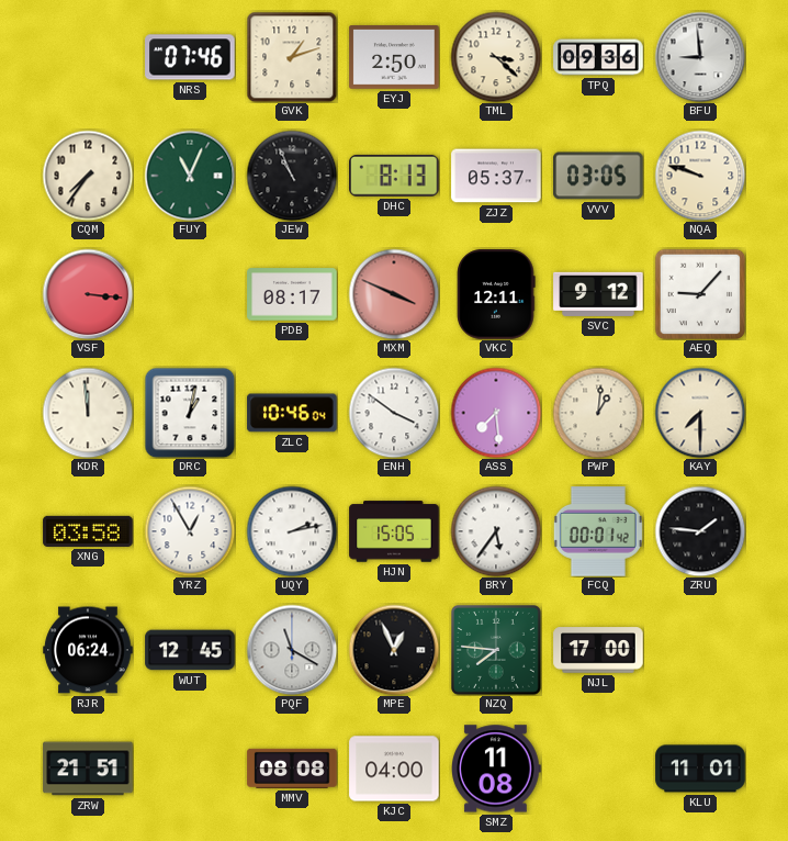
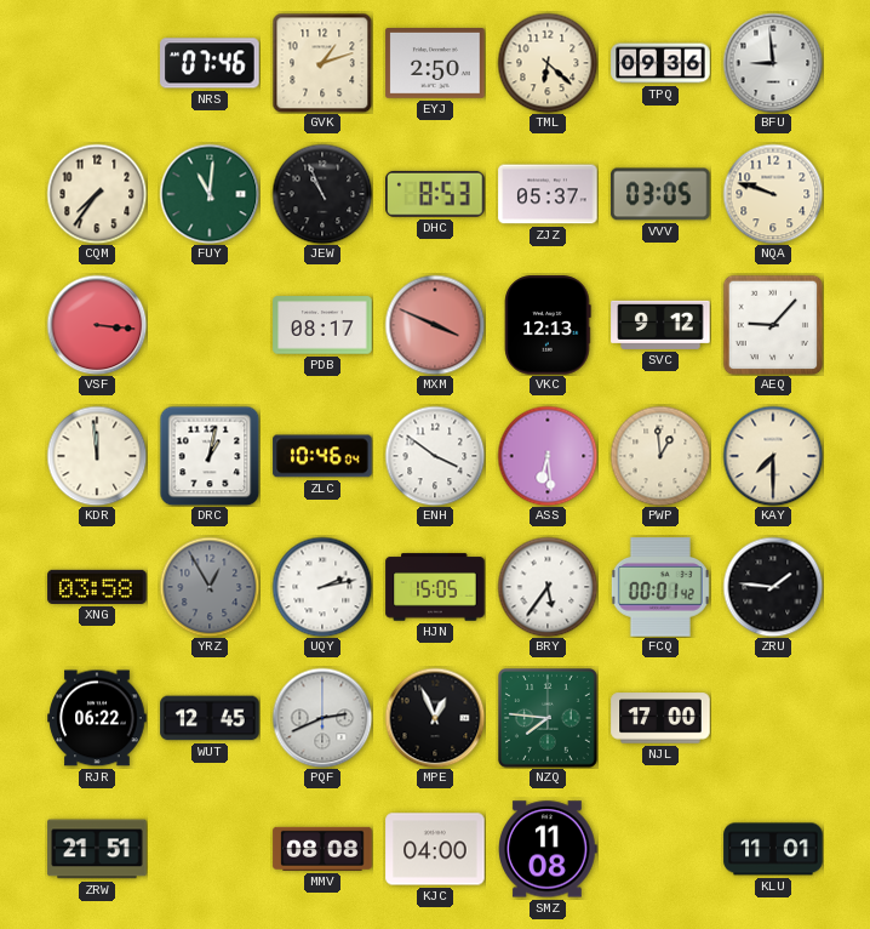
TML: 3:22 -> 6:22 (548, 63)
FUY: 11:04 -> 11:01 (210, 194)
DHC: 8:13 -> 8:53 (436, 194)
VKC: 12:11 -> 12:13 (548, 325)
ASS: 7:29 -> 6:29 (548, 456)
PWP: 1:01 -> 12:59 (660, 456)
YRZ dial: white -> grey (210, 587)
RJR: 06:24 -> 06:22 (97, 718)
PQF: 11:20 -> 2:41 (322, 718)
